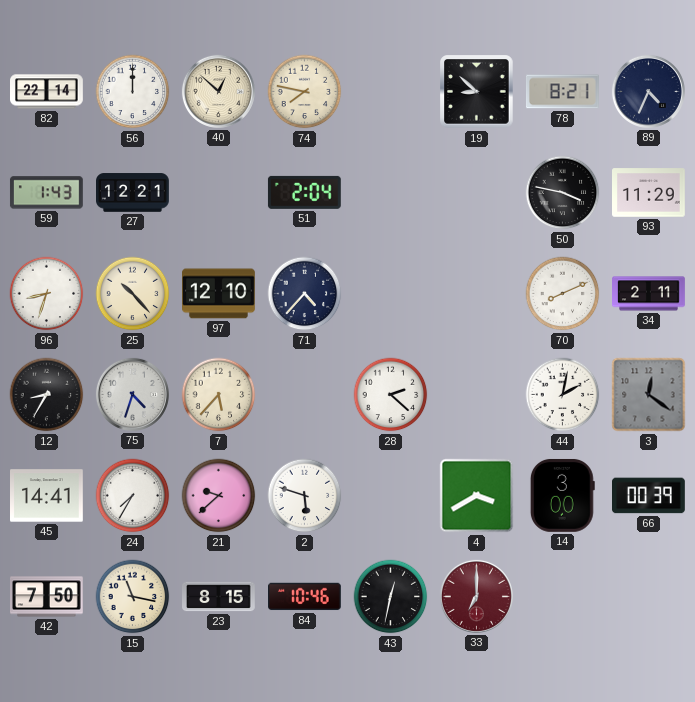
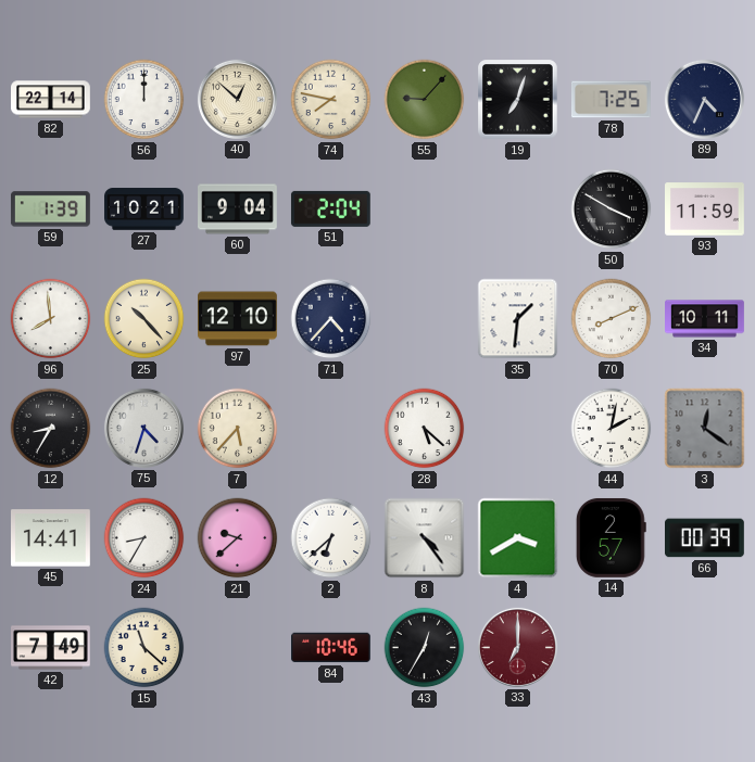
55: none -> 9:07 (425, 100)
19: 8:52 -> 7:03 (518, 100)
78: 8:21 -> 7:25 (611, 100)
59: 1:43 -> 1:39 (50, 209)
27: 12:21 -> 10:21 (144, 209)
60: none -> 9:04 (238, 209)
50: 3:47 -> 3:50 (612, 209)
93: 11:29 -> 11:59 (705, 209)
96: 8:33 -> 7:59 (51, 319)
35: none -> 1:31 (518, 319)
34: 2:11 -> 10:11 (705, 319)
28: 2:22 -> 5:22 (425, 429)
24: 7:35 -> 8:35 (144, 538)
2: 5:48 -> 6:38 (331, 538)
8: none -> 4:24 (425, 538)
14: 3:00 -> 2:57 (611, 537)
42: 7:50 -> 7:49 (51, 648)
15: 11:17 -> 11:22 (144, 648)
23: 8:15 -> none (219, 597)
43: 12:32 -> 12:35 (425, 648)
